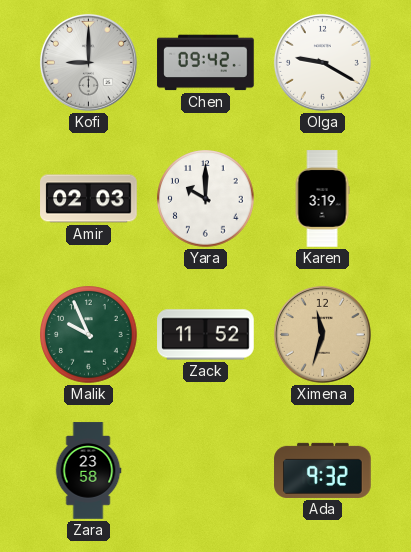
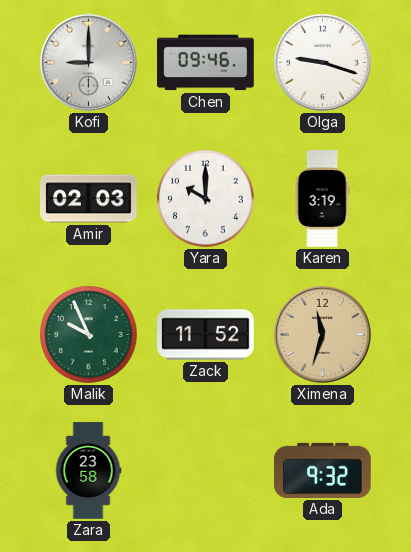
Chen: 09:42 -> 09:46 (206, 63)
Olga: 9:20 -> 9:18 (322, 62)
